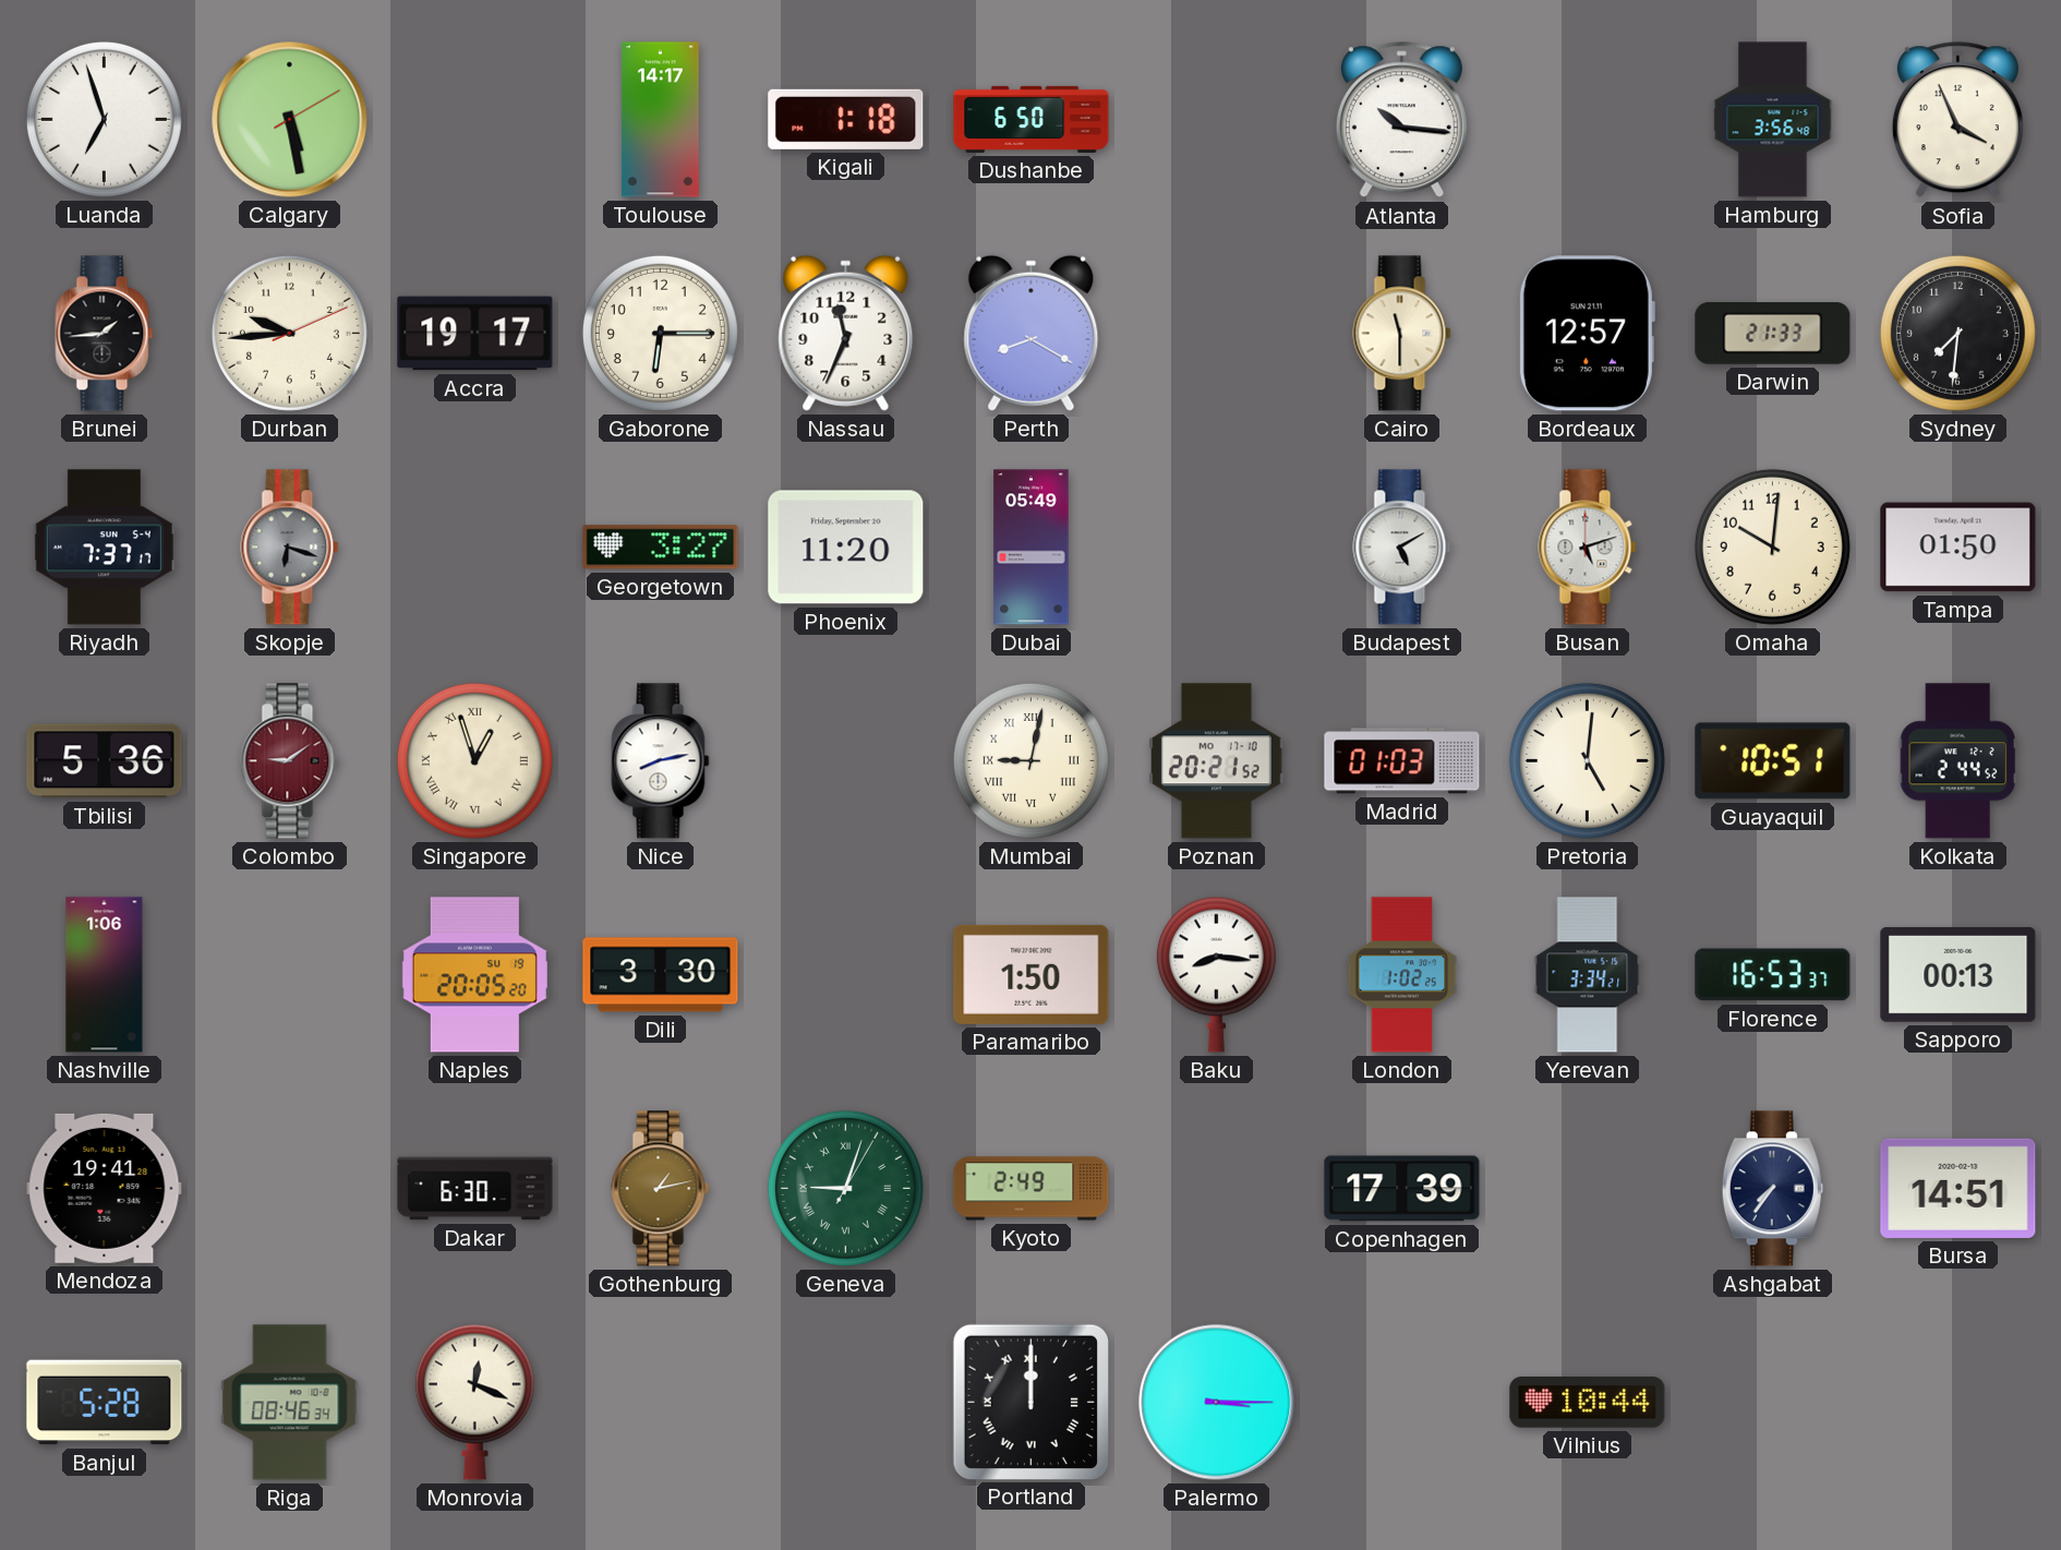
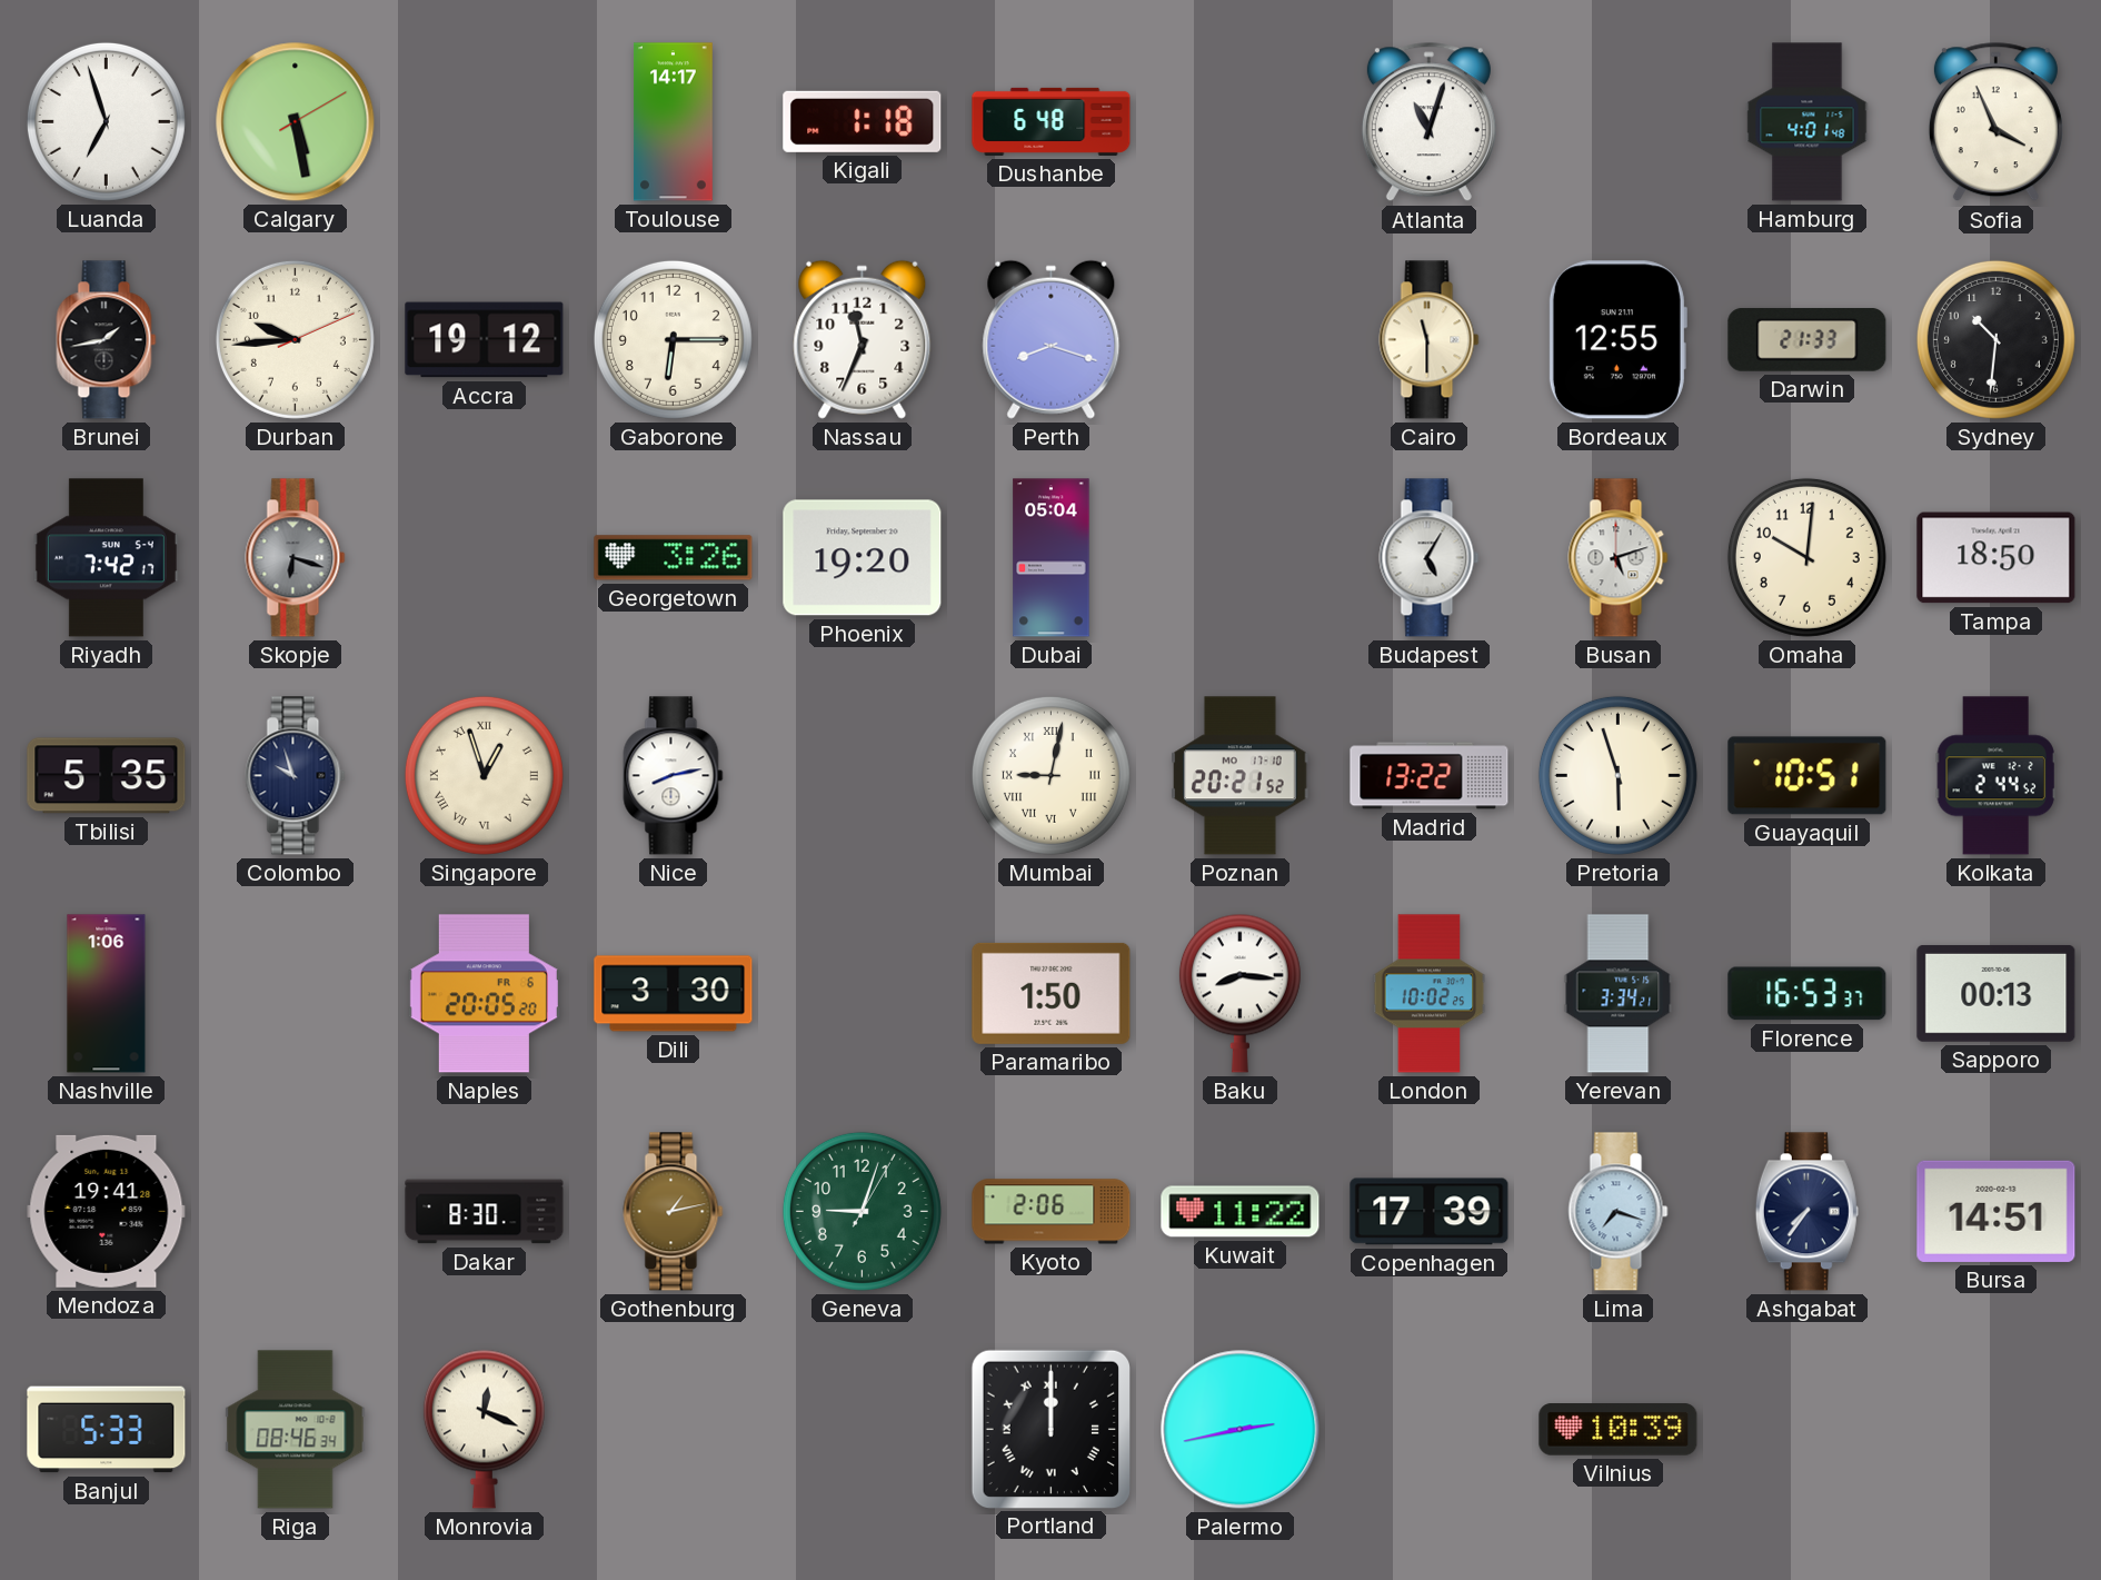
Dushanbe: 6:50 -> 6:48 (1052, 121)
Atlanta: 10:16 -> 11:03 (1428, 122)
Hamburg: 3:56 -> 4:01 (1808, 122)
Brunei: 1:44 -> 1:43 (107, 340)
Accra: 19:17 -> 19:12 (485, 340)
Perth: 8:20 -> 8:18 (1052, 339)
Bordeaux: 12:57 -> 12:55 (1617, 340)
Sydney: 7:31 -> 10:31 (1995, 339)
Riyadh: 7:37 -> 7:42 (106, 558)
Georgetown: 3:27 -> 3:26 (674, 558)
Phoenix: 11:20 -> 19:20 (863, 558)
Dubai: 05:49 -> 05:04 (1052, 558)
Budapest: 5:10 -> 5:05 (1430, 558)
Tampa: 01:50 -> 18:50 (1997, 558)
Tbilisi: 5:36 -> 5:35 (107, 776)
Colombo: 9:09 -> 9:57 (296, 776)
Colombo dial: burgundy -> navy (296, 776)
Madrid: 01:03 -> 13:22 (1430, 776)
Pretoria: 5:01 -> 5:57 (1617, 775)
Naples date: SU 19 -> FR 6 (484, 994)
London: 1:02 -> 10:02 (1430, 994)
Dakar: 6:30 -> 8:30 (485, 1212)
Geneva numerals: Roman -> Arabic (862, 1211)
Kyoto: 2:49 -> 2:06 (1052, 1212)
Kuwait: none -> 11:22 (1241, 1212)
Lima: none -> 7:18 (1619, 1212)
Banjul: 5:28 -> 5:33 (107, 1430)
Palermo: 3:15 -> 2:43 (1241, 1430)
Vilnius: 10:44 -> 10:39 (1619, 1430)
